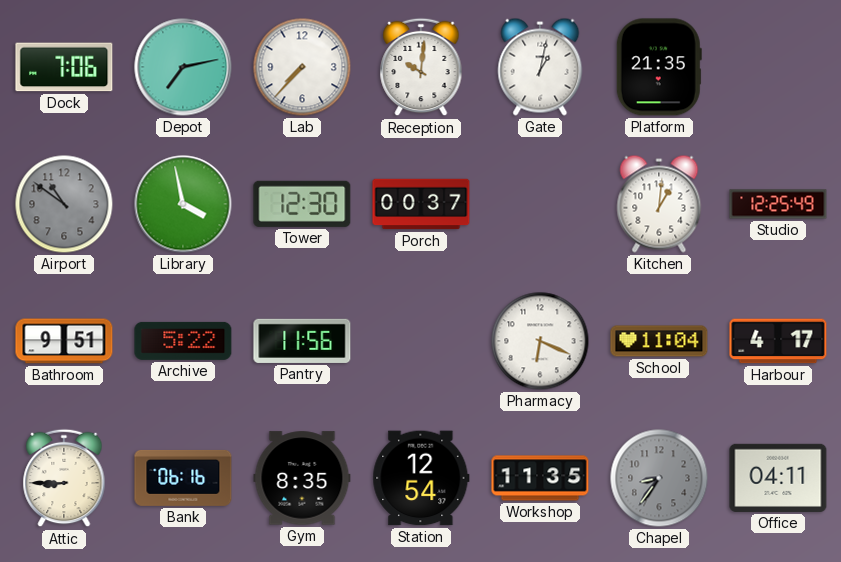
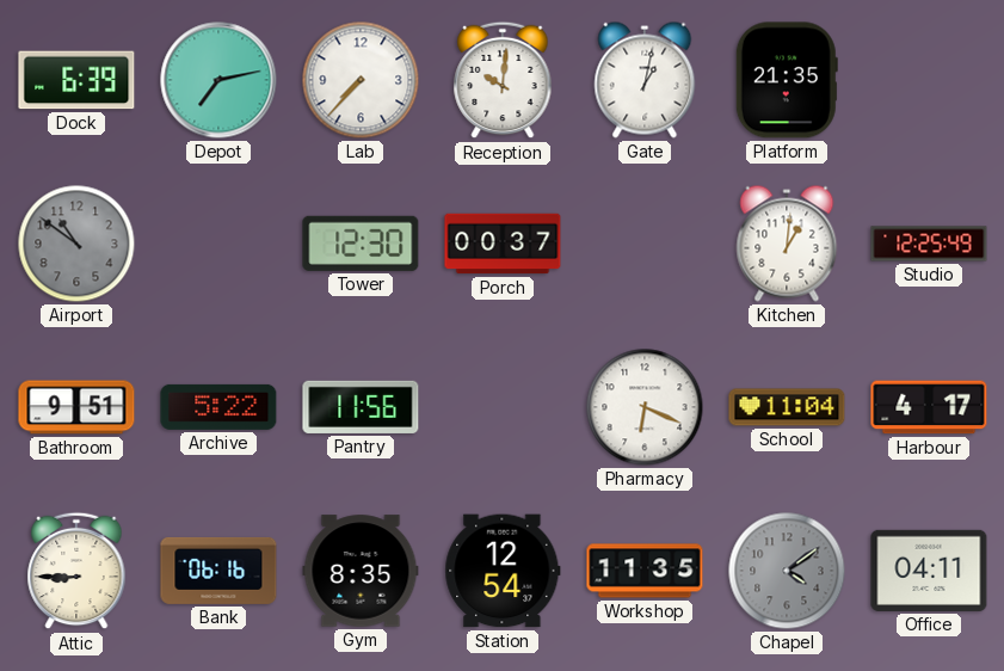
Dock: 7:06 -> 6:39 (76, 80)
Library: 3:58 -> none (183, 204)
Chapel: 8:36 -> 4:09 (787, 571)
